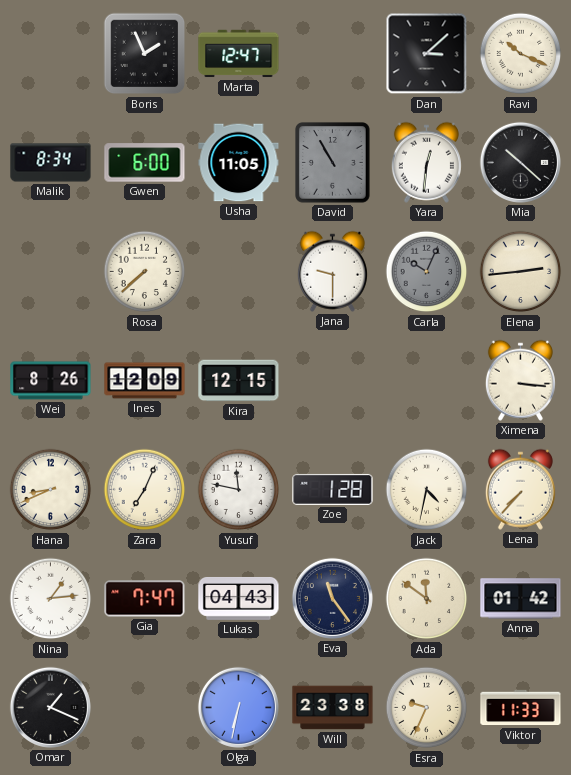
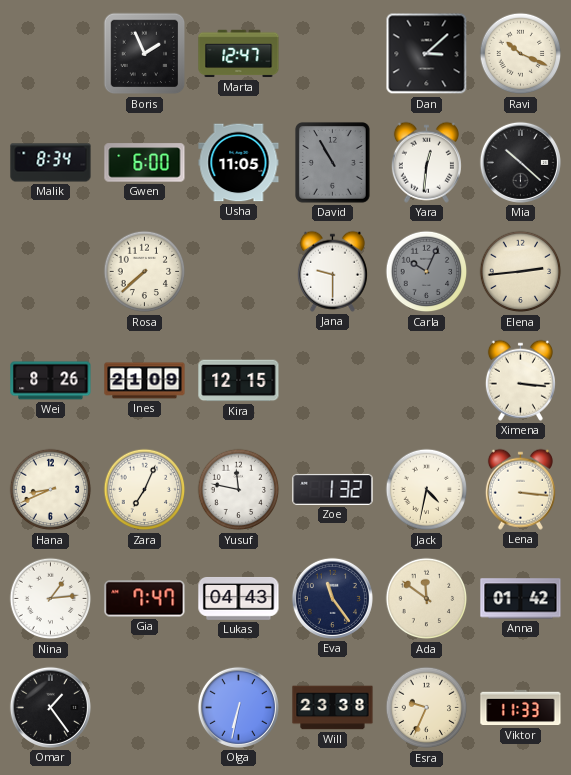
Ines: 12:09 -> 21:09 (145, 381)
Zoe: 1:28 -> 1:32 (333, 489)
Lena: 7:37 -> 3:16 (520, 489)
Omar: 1:19 -> 1:24 (50, 707)
